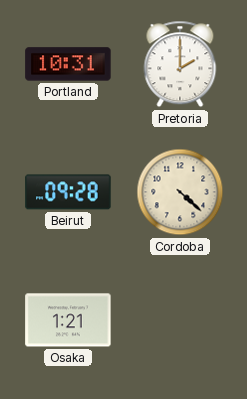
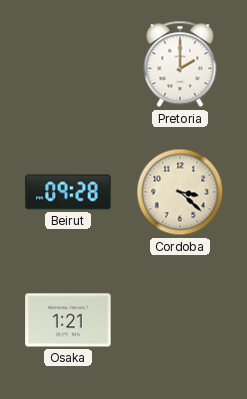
Portland: 10:31 -> none (68, 64)
Cordoba: 4:22 -> 3:22 (180, 192)
